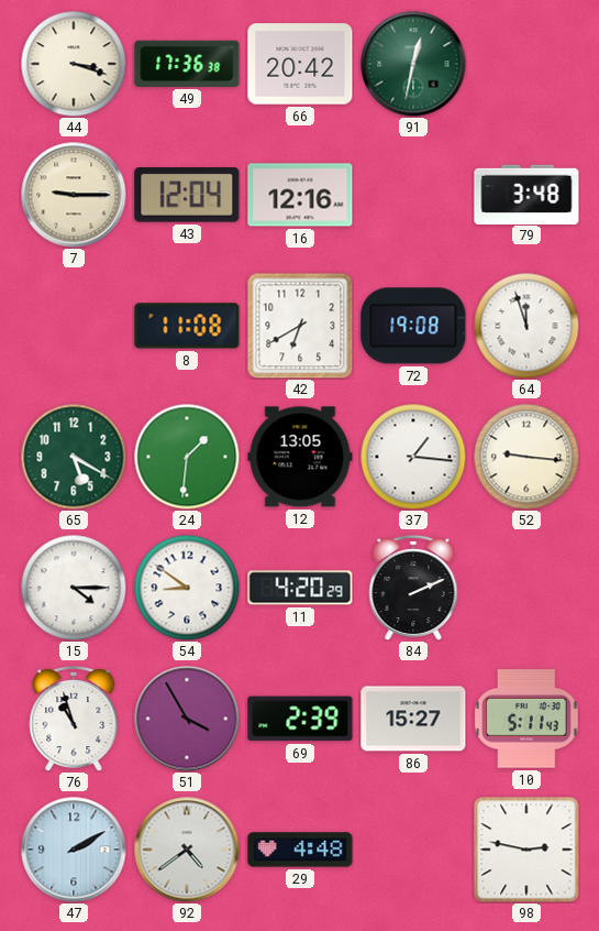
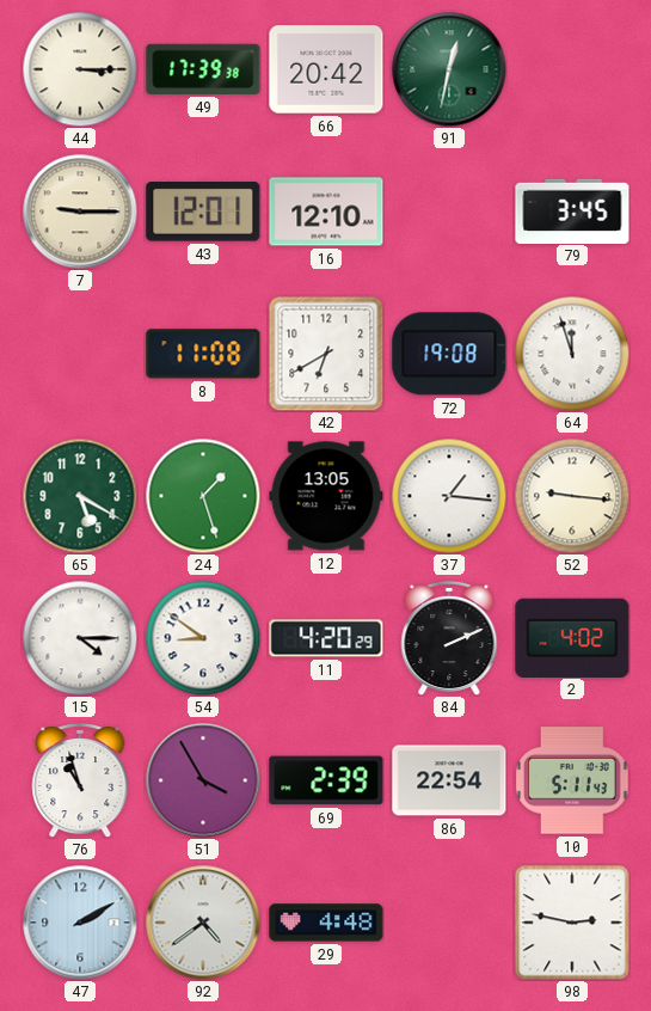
44: 3:18 -> 3:15 (80, 69)
49: 17:36 -> 17:39 (203, 69)
43: 12:04 -> 12:01 (203, 213)
16: 12:16 -> 12:10 (326, 212)
79: 3:48 -> 3:45 (572, 210)
24: 1:31 -> 1:27 (203, 496)
2: none -> 4:02 (572, 637)
86: 15:27 -> 22:54 (449, 780)
